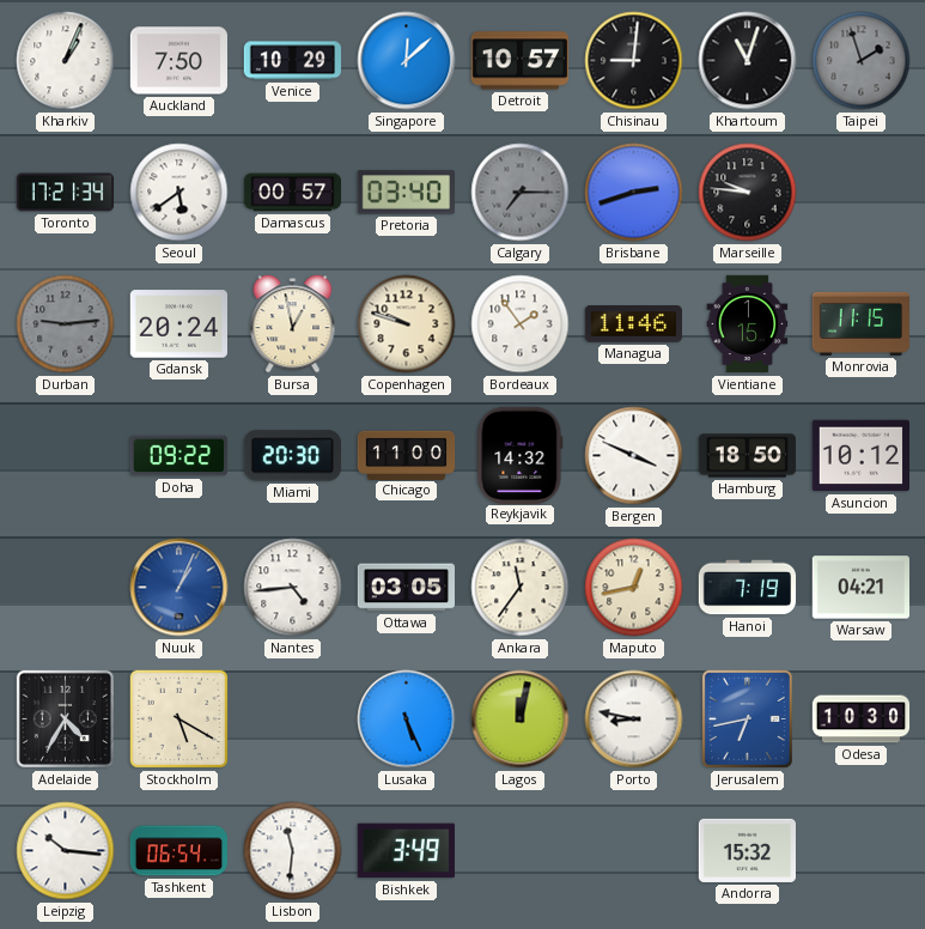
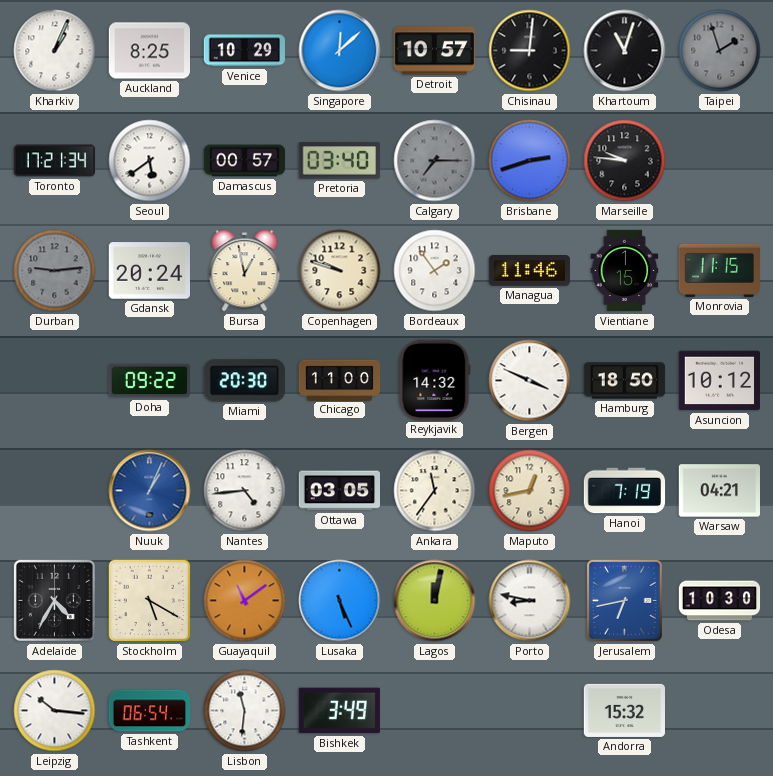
Auckland: 7:50 -> 8:25 (149, 51)
Guayaquil: none -> 11:09 (245, 601)
